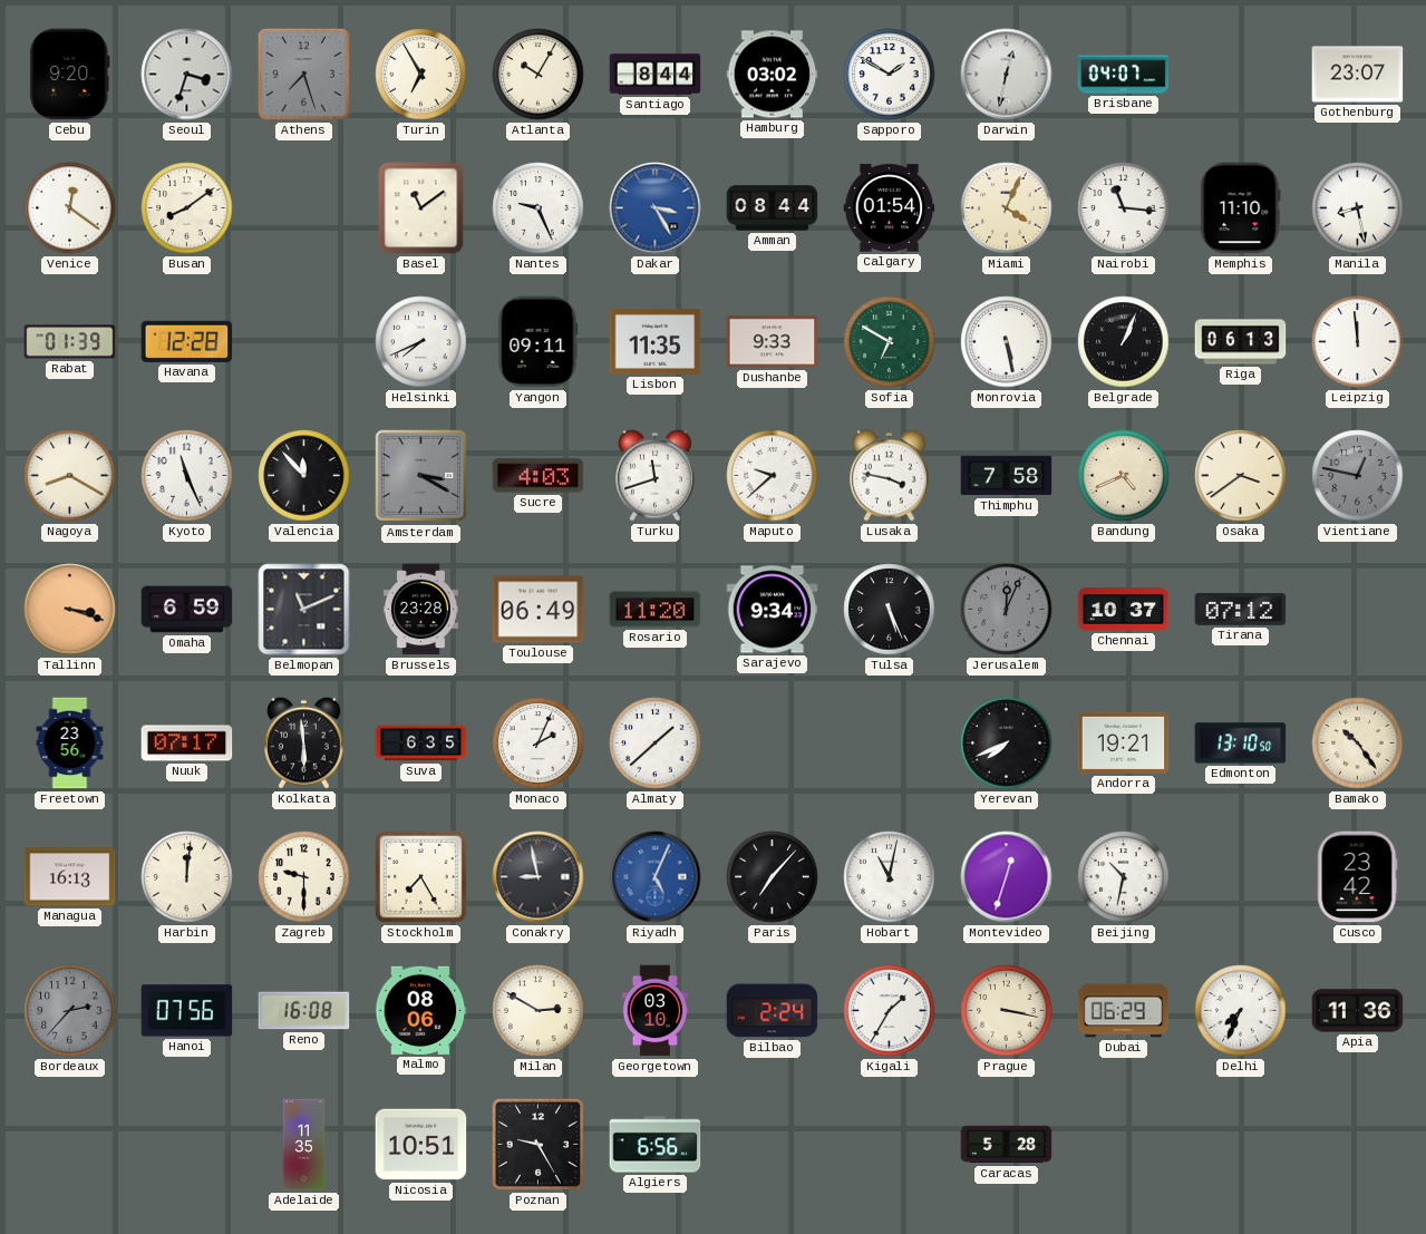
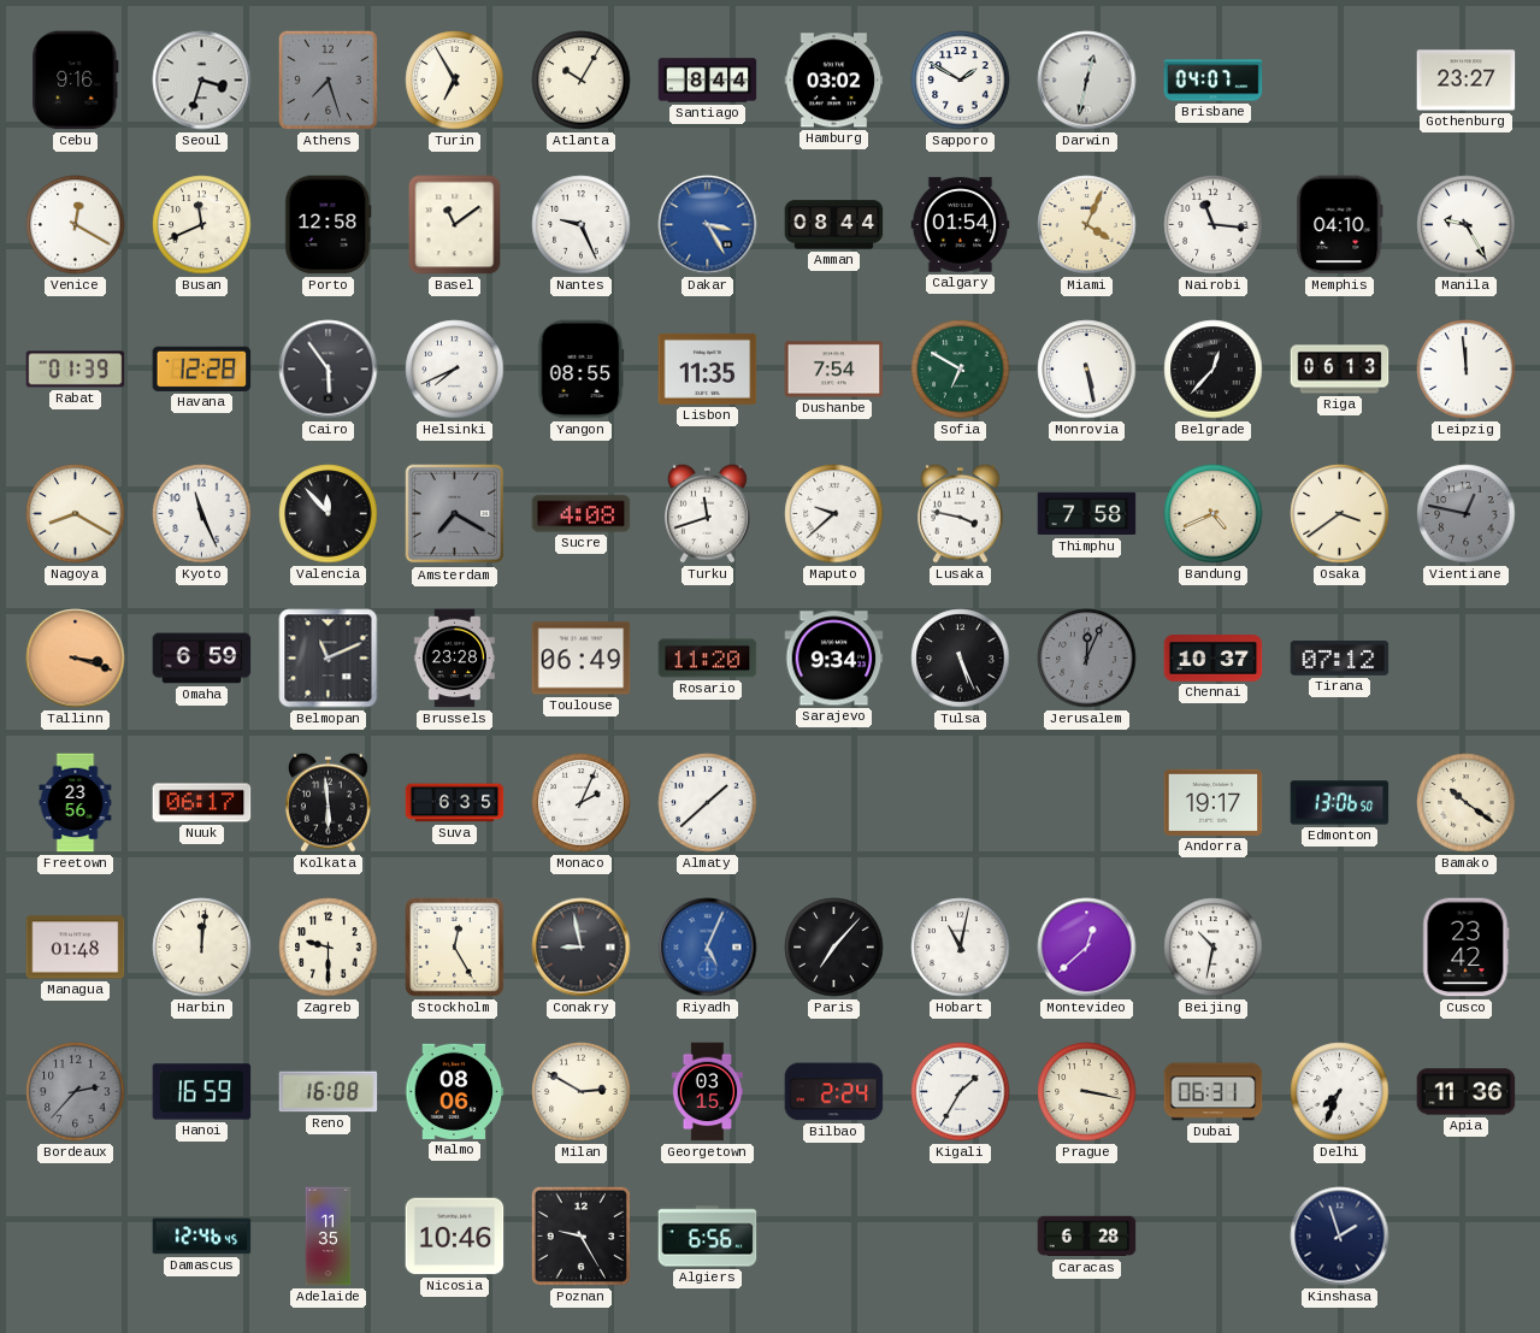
Cebu: 9:20 -> 9:16 (76, 81)
Gothenburg: 23:07 -> 23:27 (1467, 81)
Venice: 12:21 -> 12:20 (76, 225)
Busan: 8:09 -> 11:41 (202, 225)
Porto: none -> 12:58 (329, 225)
Memphis: 11:10 -> 04:10 (1340, 225)
Manila: 8:28 -> 9:25 (1467, 225)
Cairo: none -> 5:54 (329, 370)
Yangon: 09:11 -> 08:55 (582, 370)
Dushanbe: 9:33 -> 7:54 (834, 370)
Belgrade: 1:04 -> 12:37 (1214, 370)
Amsterdam: 3:20 -> 7:20 (455, 514)
Sucre: 4:03 -> 4:08 (582, 514)
Nuuk: 07:17 -> 06:17 (202, 803)
Yerevan: 7:41 -> none (1007, 744)
Andorra: 19:21 -> 19:17 (1214, 802)
Edmonton: 13:10 -> 13:06 (1340, 803)
Bamako: 10:24 -> 10:21 (1467, 803)
Managua: 16:13 -> 01:48 (76, 948)
Stockholm: 7:25 -> 12:25 (455, 948)
Montevideo: 12:33 -> 12:38 (1087, 948)
Hanoi: 07:56 -> 16:59 (202, 1092)
Georgetown: 03:10 -> 03:15 (708, 1092)
Dubai: 06:29 -> 06:31 (1214, 1092)
Damascus: none -> 12:46 (202, 1237)
Nicosia: 10:51 -> 10:46 (455, 1237)
Caracas: 5:28 -> 6:28 (1087, 1237)
Kinshasa: none -> 1:57 (1340, 1237)
